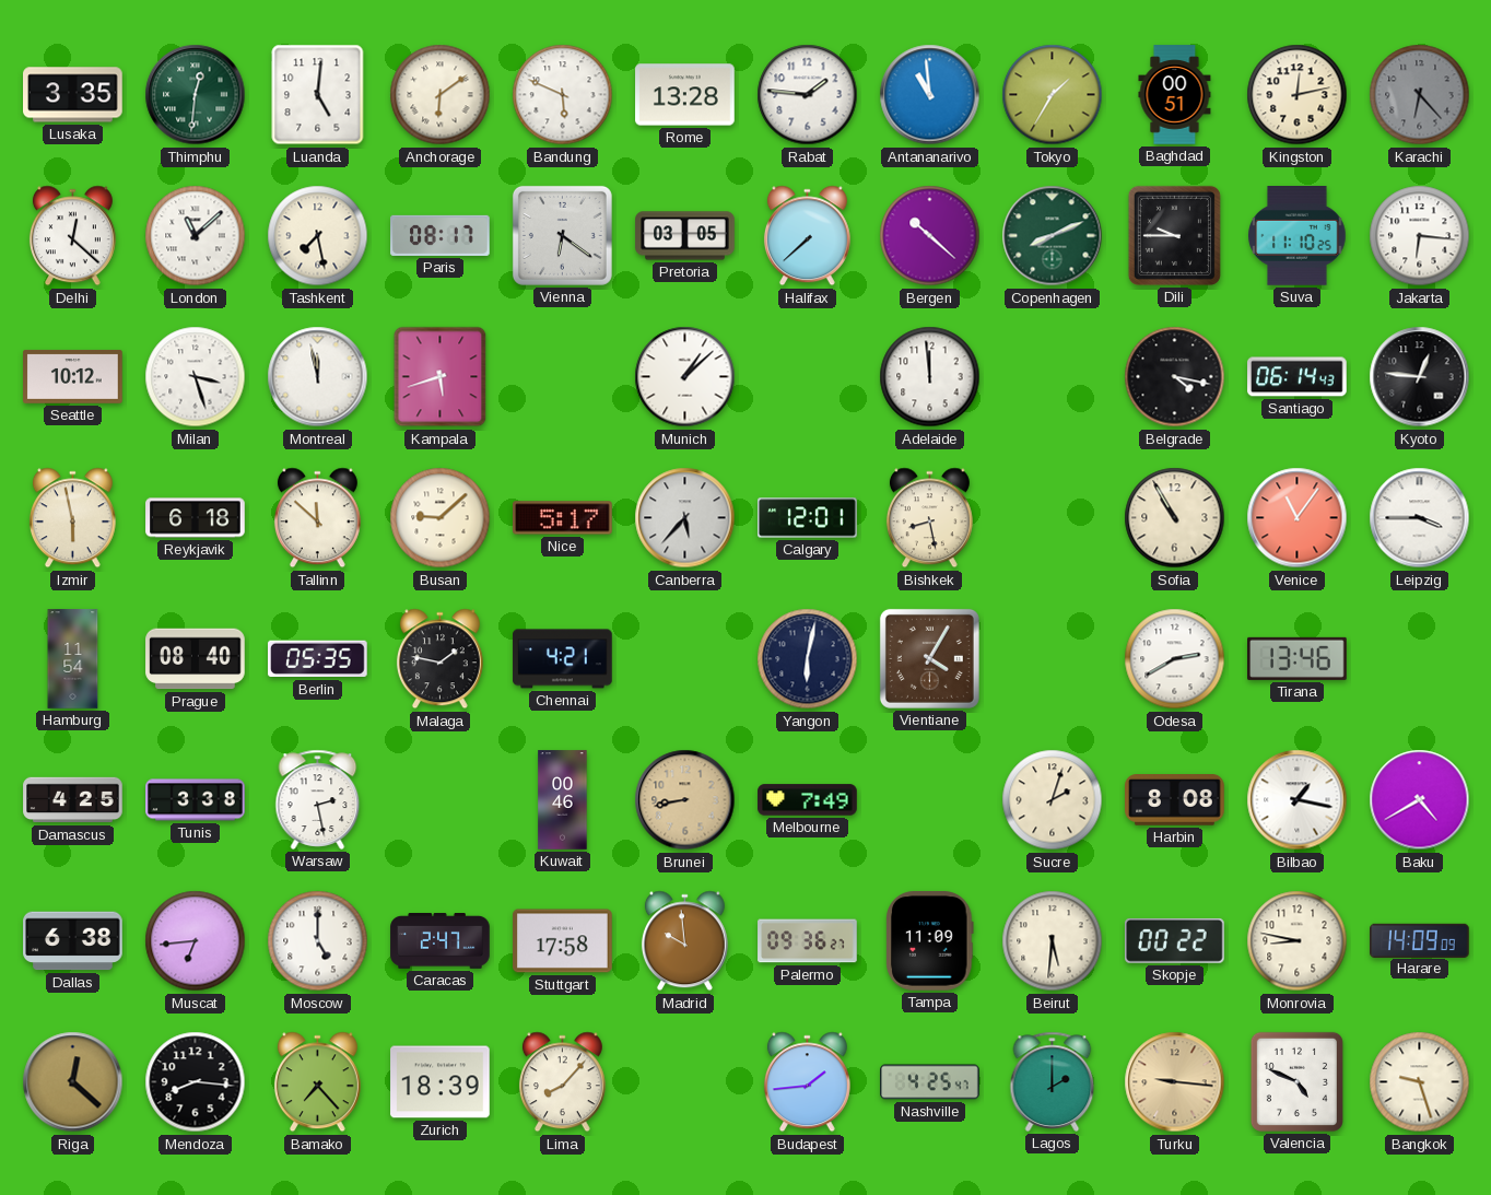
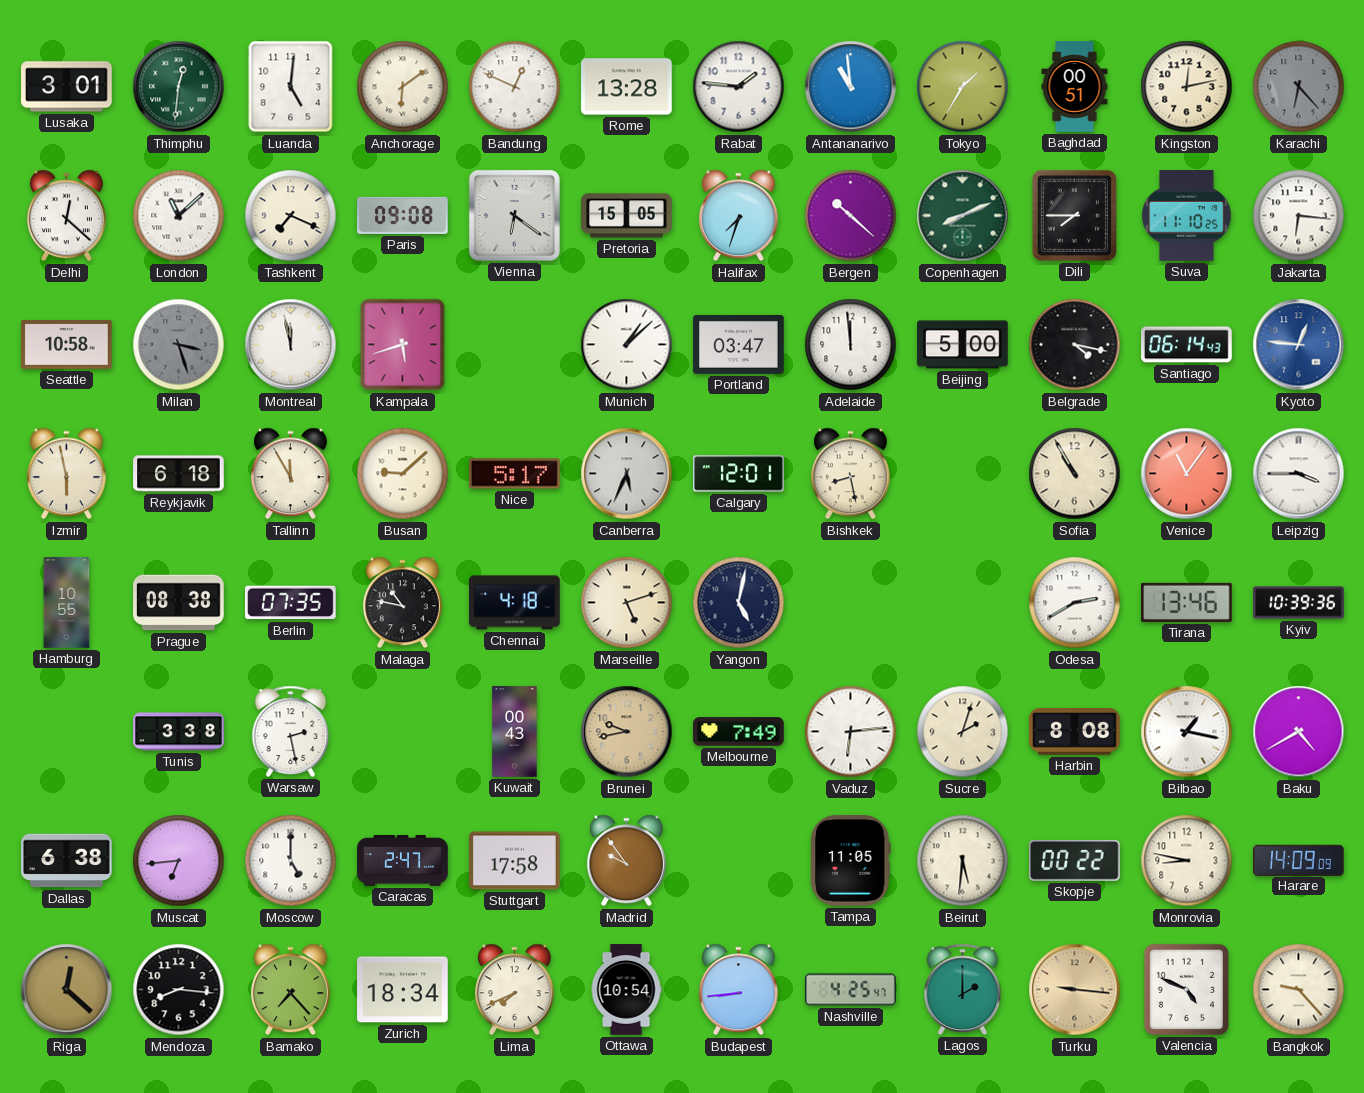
Lusaka: 3:35 -> 3:01 (67, 87)
Bandung: 5:49 -> 12:49 (515, 87)
Tashkent: 7:28 -> 7:19 (291, 216)
Paris: 08:17 -> 09:08 (403, 215)
Pretoria: 03:05 -> 15:05 (627, 216)
Halifax: 7:38 -> 7:33 (738, 216)
Dili: 9:45 -> 7:45 (1074, 215)
Seattle: 10:12 -> 10:58 (67, 344)
Milan dial: white -> grey (179, 345)
Portland: none -> 03:47 (739, 344)
Beijing: none -> 5:00 (963, 345)
Kyoto dial: black -> blue (1299, 345)
Tallinn: 11:52 -> 11:55 (290, 474)
Canberra: 5:37 -> 5:34 (627, 474)
Hamburg: 11:54 -> 10:55 (67, 603)
Prague: 08:40 -> 08:38 (179, 603)
Berlin: 05:35 -> 07:35 (291, 603)
Malaga: 1:47 -> 10:47 (402, 603)
Chennai: 4:21 -> 4:18 (515, 603)
Marseille: none -> 5:12 (627, 603)
Yangon: 6:02 -> 5:02 (739, 603)
Vientiane: 4:05 -> none (929, 658)
Kyiv: none -> 10:39 (1299, 603)
Damascus: 4:25 -> none (73, 800)
Kuwait: 00:46 -> 00:43 (515, 732)
Brunei: 8:43 -> 9:43 (627, 732)
Vaduz: none -> 6:14 (851, 732)
Madrid: 9:59 -> 9:54 (626, 861)
Palermo: 09:36 -> none (808, 941)
Tampa: 11:09 -> 11:05 (851, 861)
Zurich: 18:39 -> 18:34 (403, 990)
Lima: 8:07 -> 7:41 (514, 990)
Ottawa: none -> 10:54 (626, 990)
Budapest: 1:44 -> 8:44 (738, 990)
Bangkok: 9:27 -> 9:23 (1299, 990)
